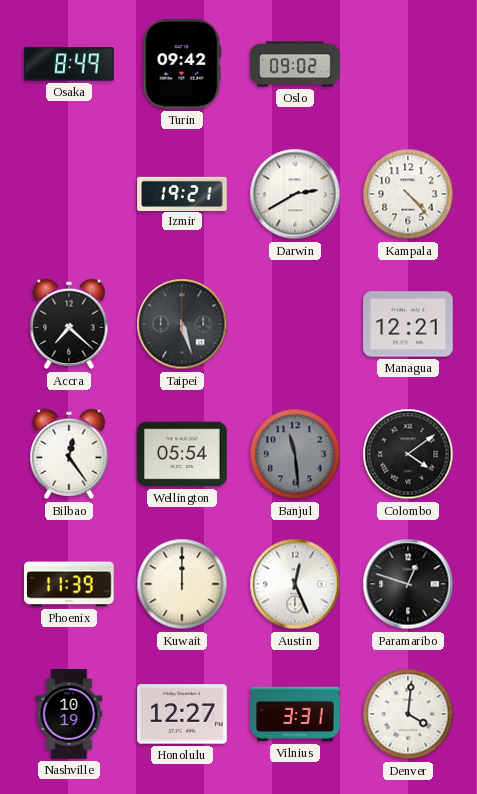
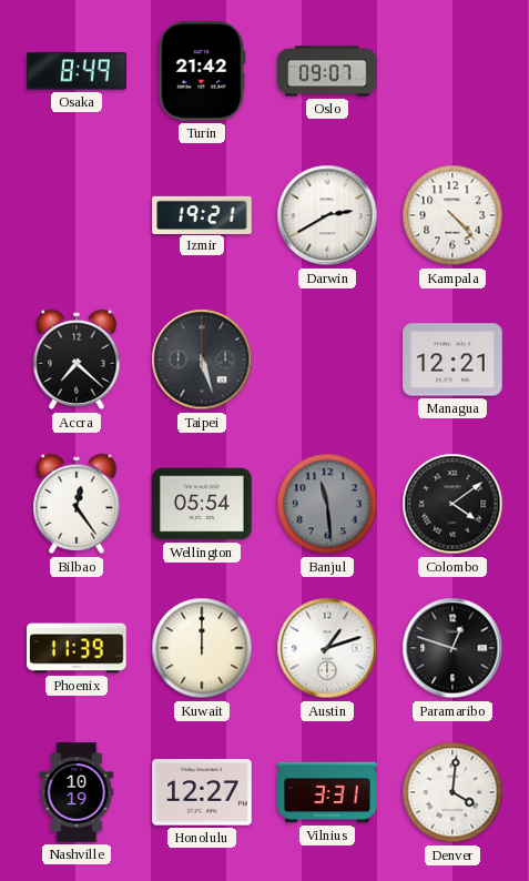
Turin: 09:42 -> 21:42 (202, 71)
Oslo: 09:02 -> 09:07 (327, 71)
Austin: 12:26 -> 1:12 (327, 648)
